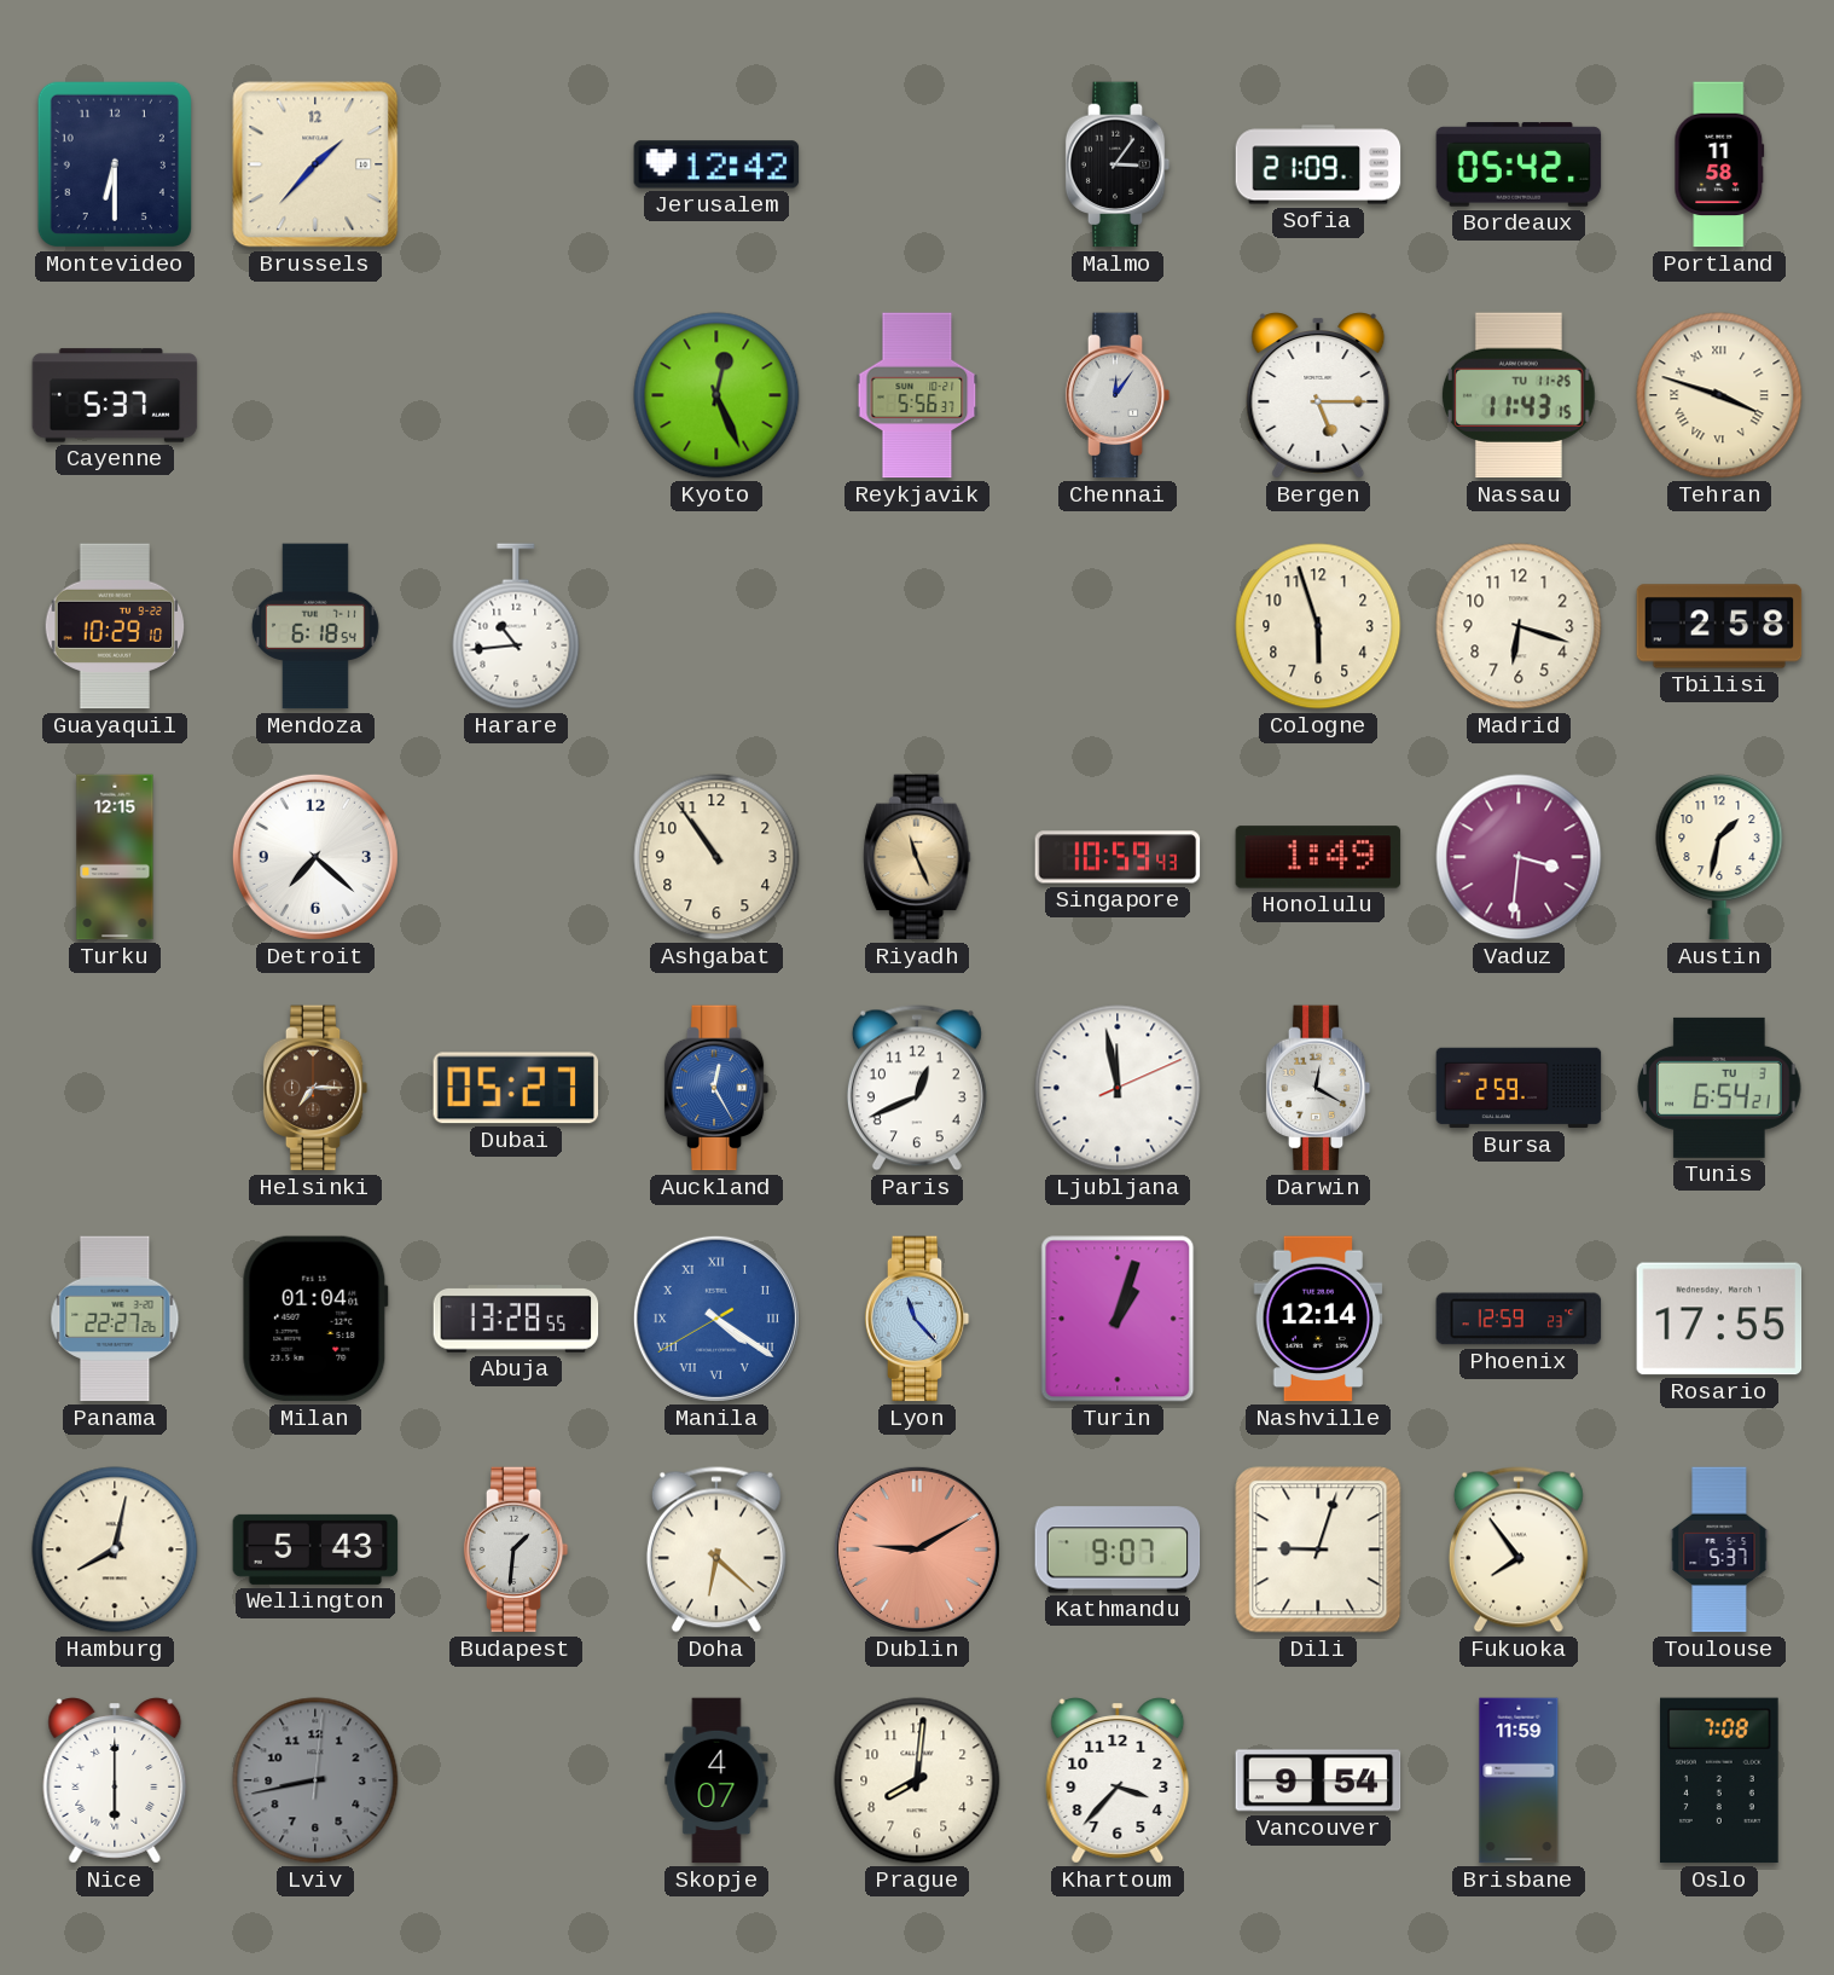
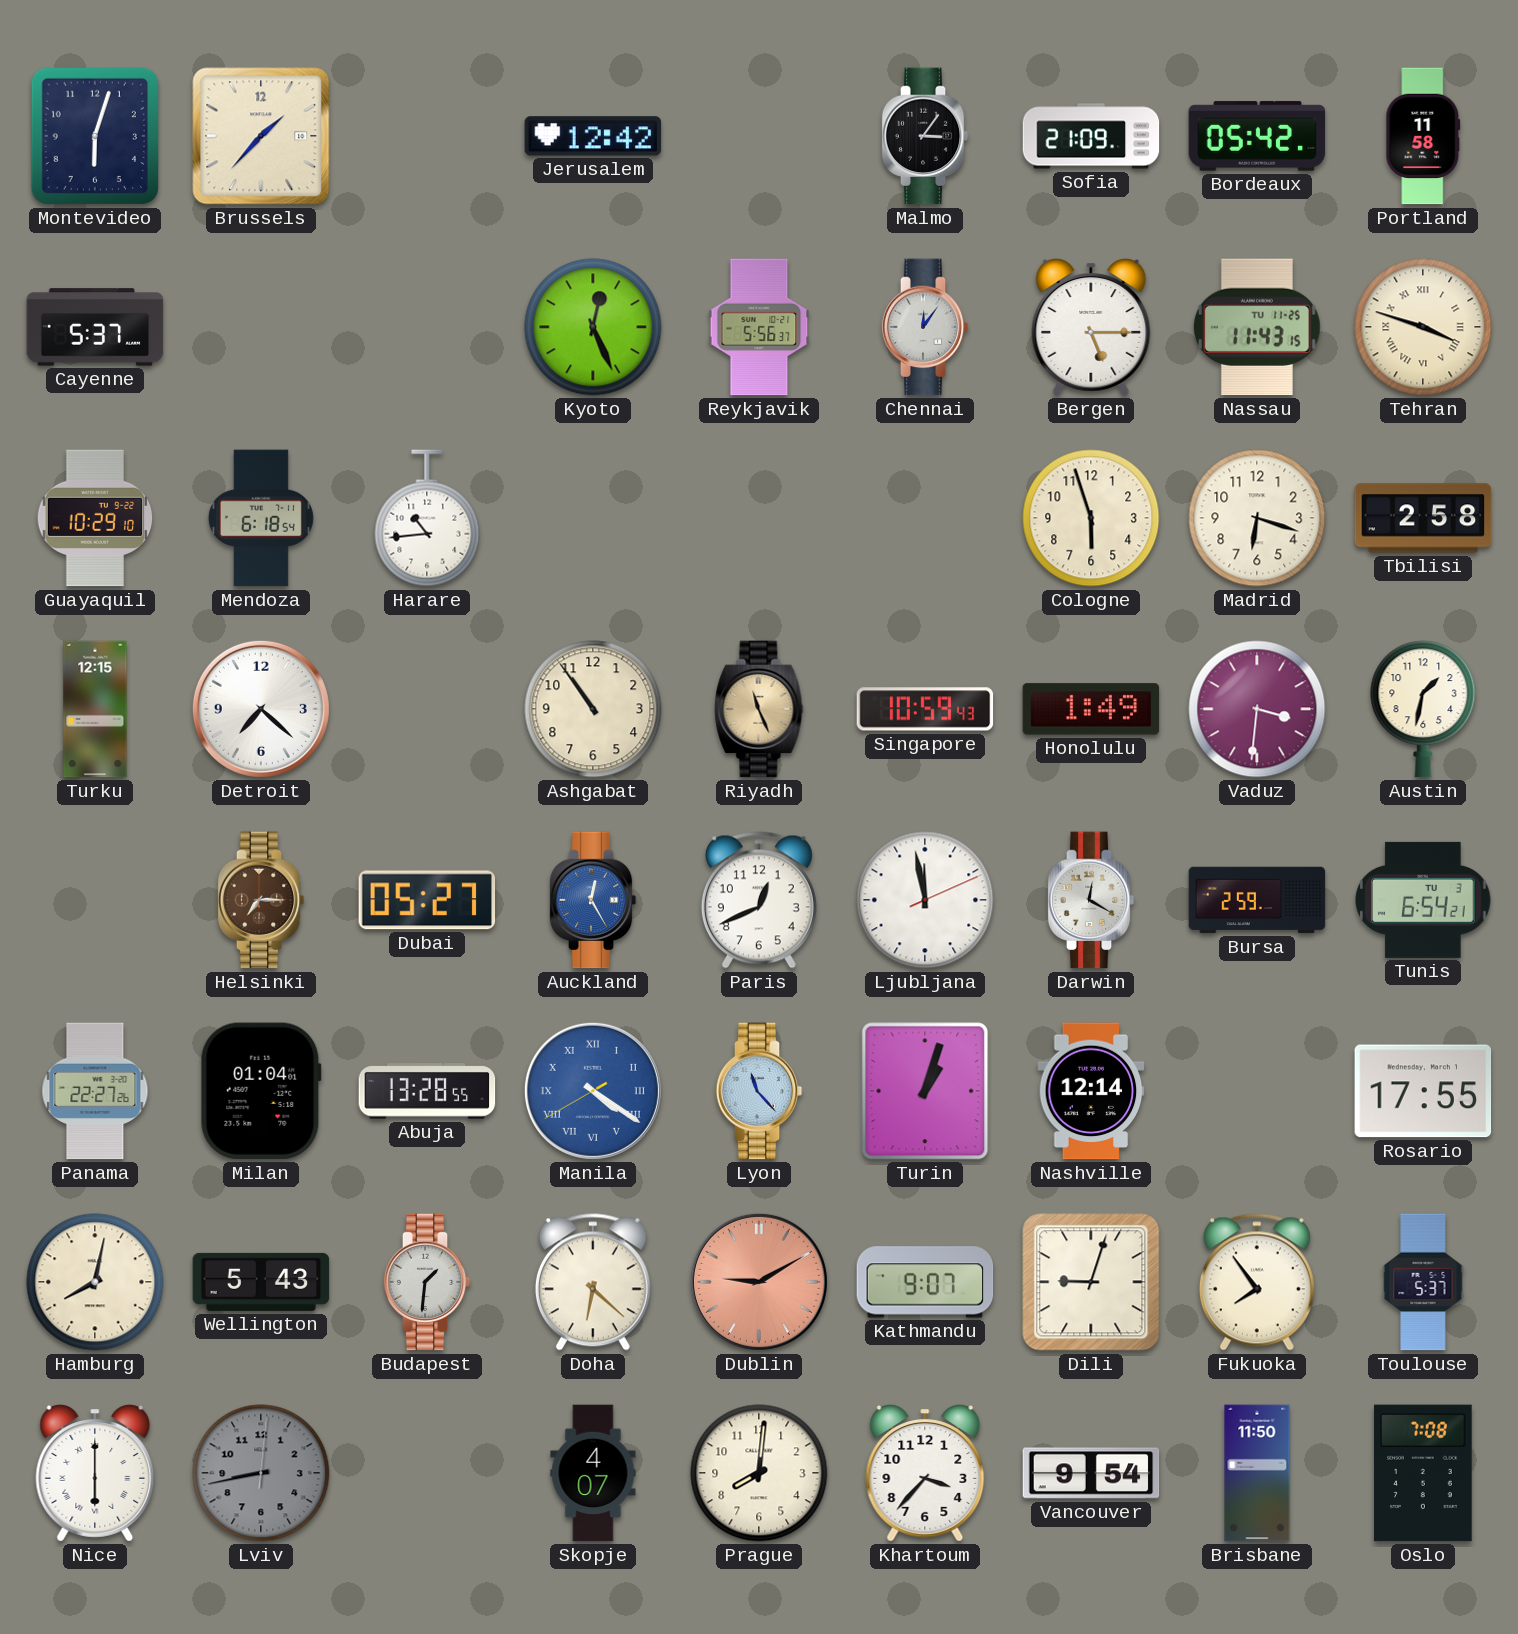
Montevideo: 6:30 -> 6:03 (95, 136)
Phoenix: 12:59 -> none (1519, 1319)
Brisbane: 11:59 -> 11:50 (1257, 1473)
